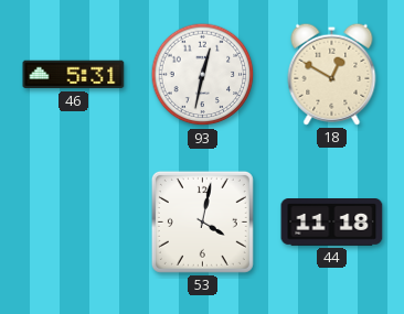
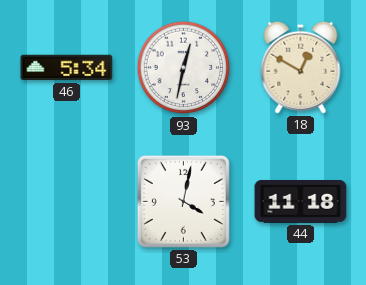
46: 5:31 -> 5:34 (67, 68)
